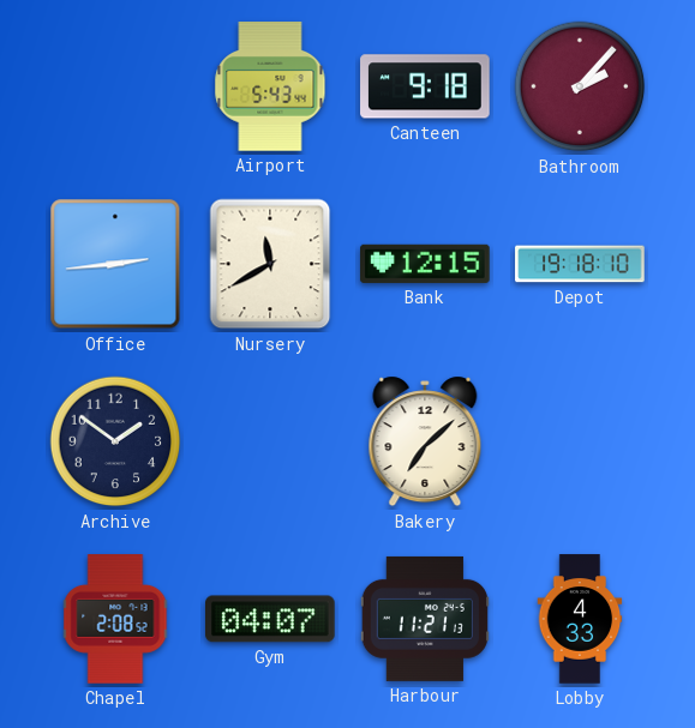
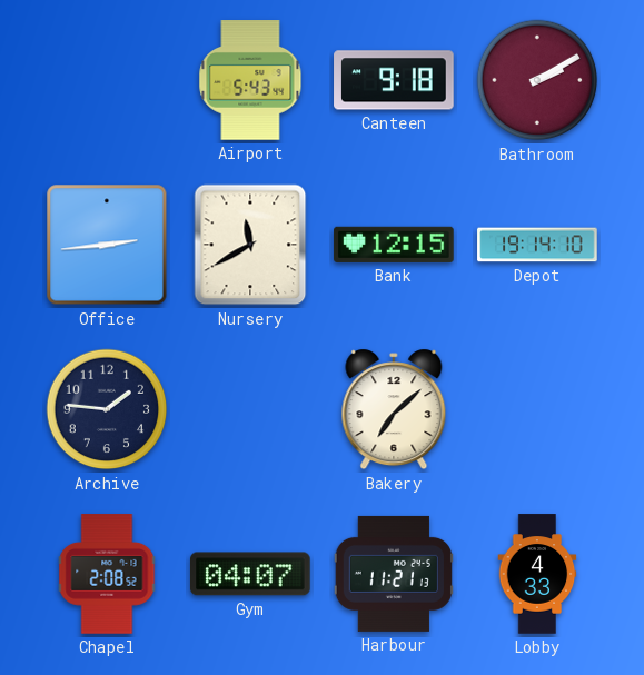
Bathroom: 2:07 -> 2:10 (537, 80)
Depot: 19:18 -> 19:14 (537, 245)
Archive: 1:51 -> 1:46 (107, 409)
